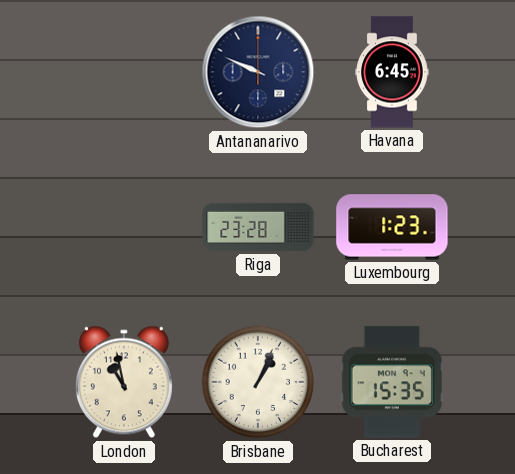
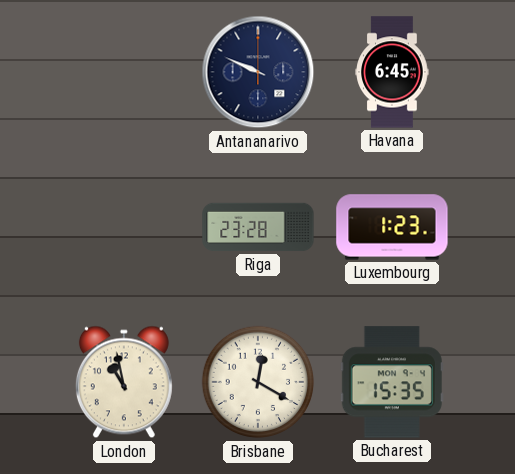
Brisbane: 1:04 -> 12:20 (258, 382)
